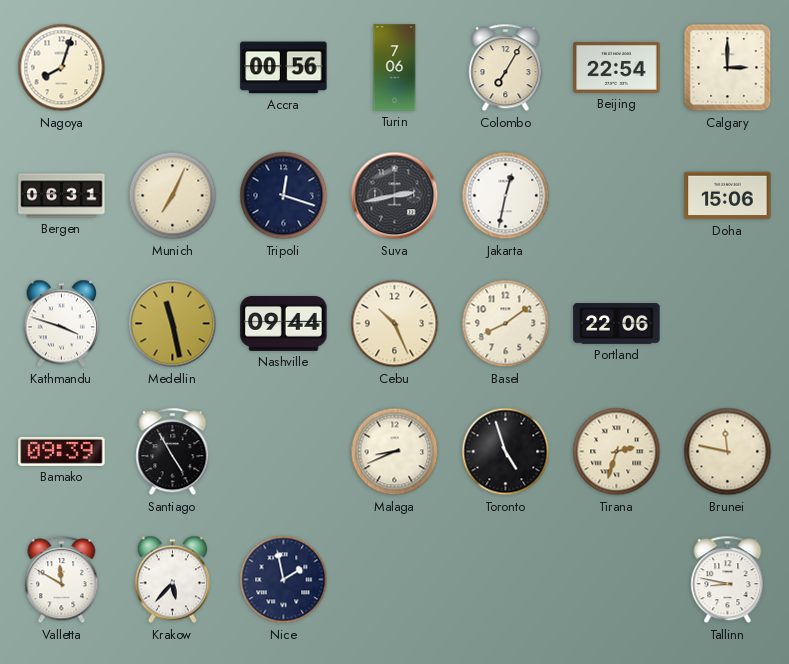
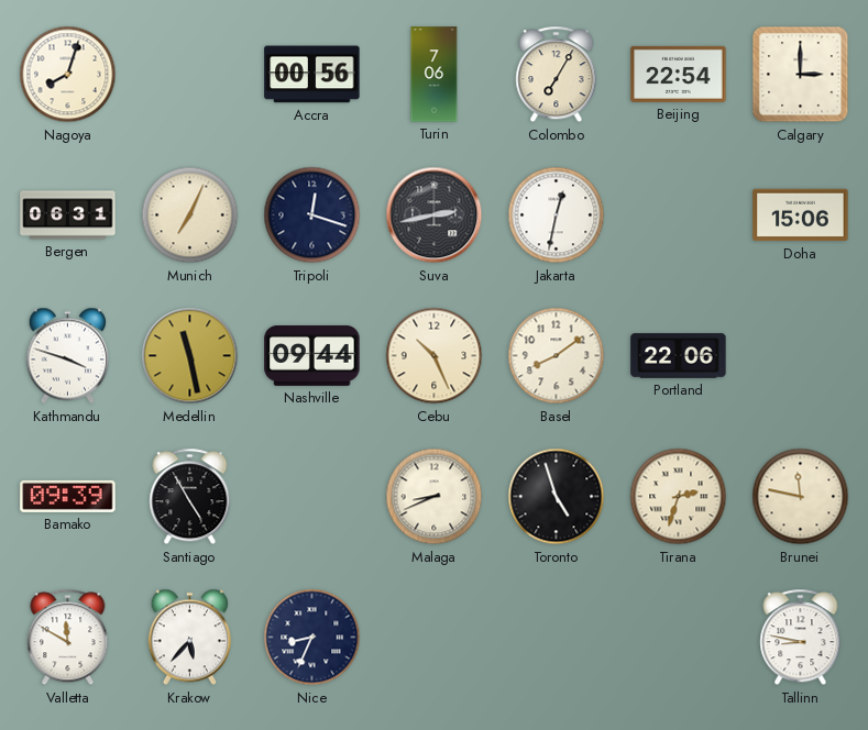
Nice: 1:58 -> 8:34 (312, 638)
